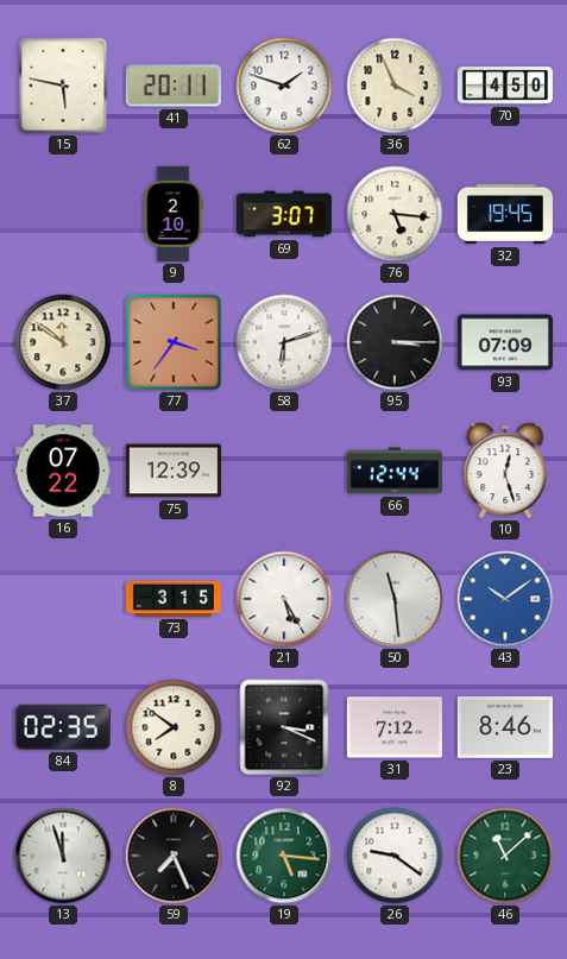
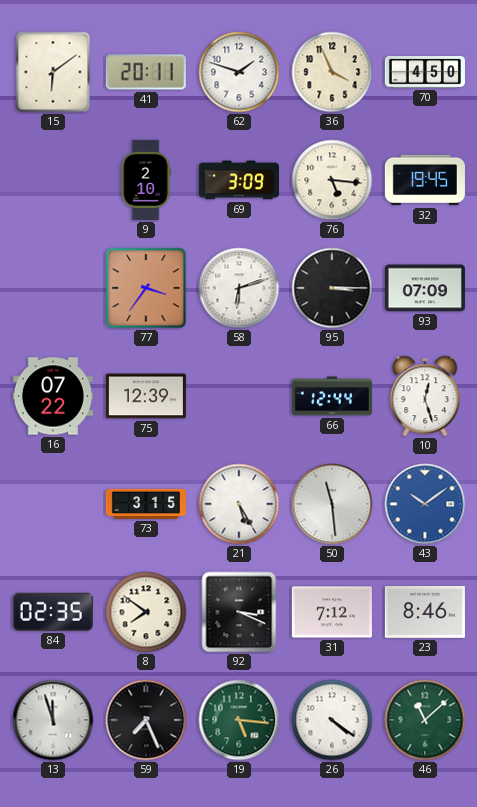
15: 5:47 -> 6:09 (53, 72)
69: 3:07 -> 3:09 (239, 180)
37: 11:51 -> none (63, 342)
26: 9:21 -> 4:21 (332, 720)
